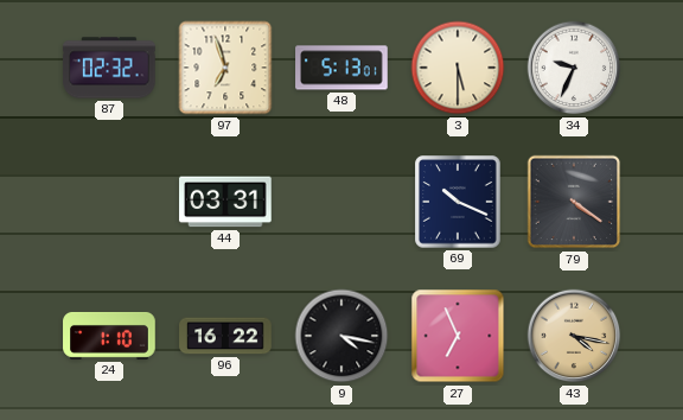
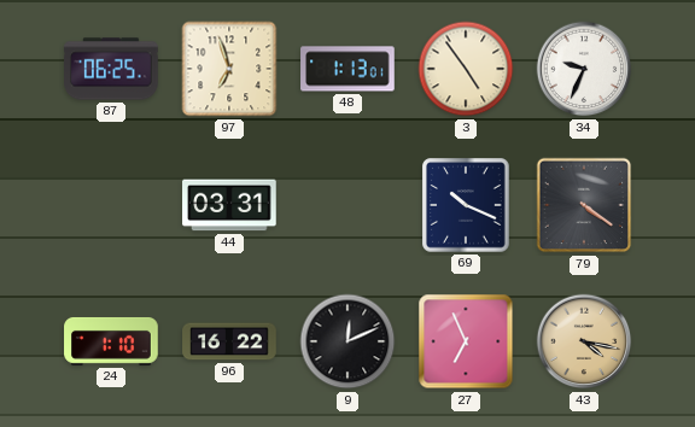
87: 02:32 -> 06:25 (111, 69)
48: 5:13 -> 1:13 (347, 69)
3: 5:30 -> 4:54 (466, 69)
9: 4:17 -> 12:11 (347, 341)
